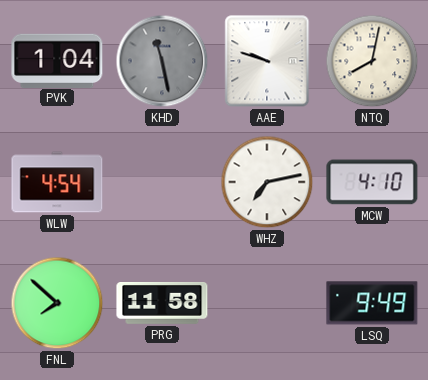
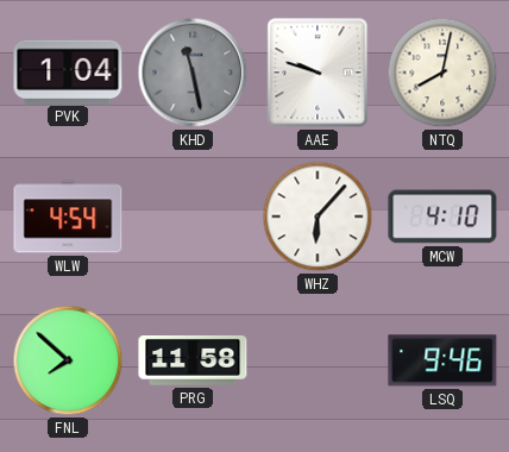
WHZ: 7:13 -> 6:07 (318, 216)
LSQ: 9:49 -> 9:46 (442, 360)
